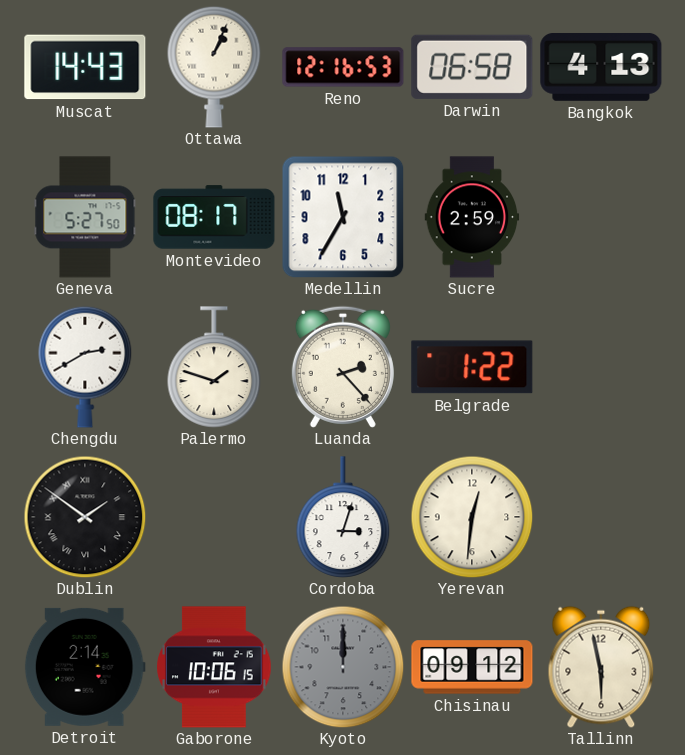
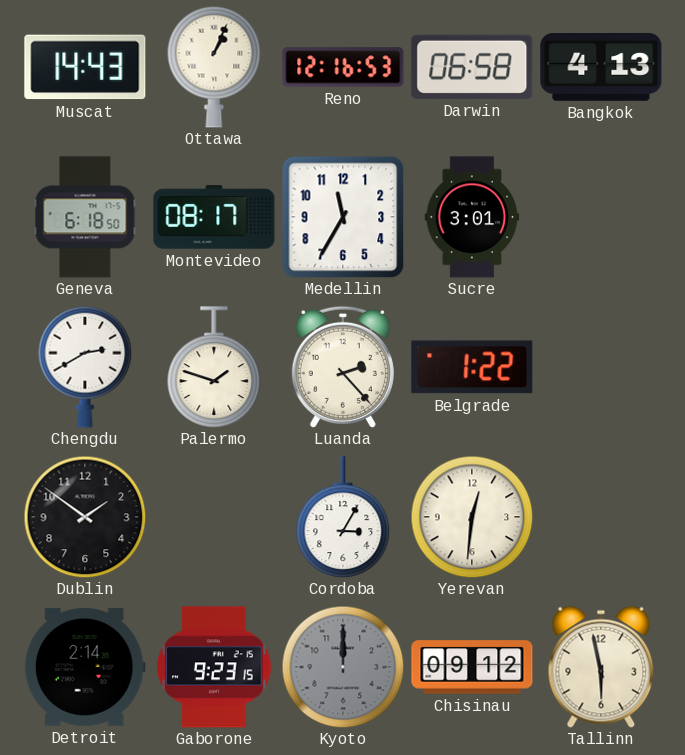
Geneva: 5:27 -> 6:18 (85, 217)
Sucre: 2:59 -> 3:01 (472, 217)
Dublin numerals: Roman -> Arabic (85, 517)
Cordoba: 3:03 -> 3:05 (343, 517)
Gaborone: 10:06 -> 9:23 (214, 667)
